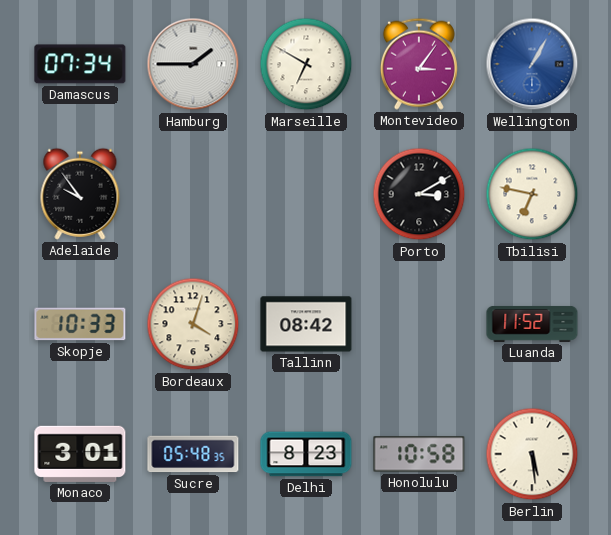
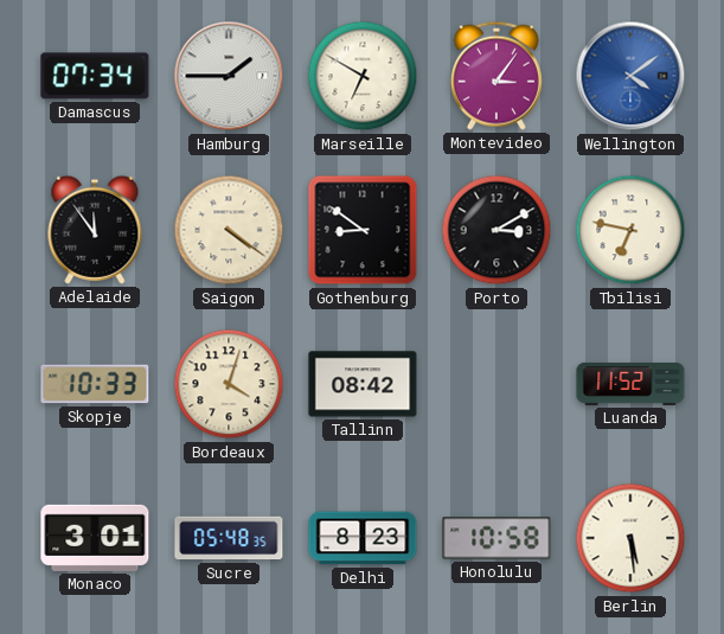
Wellington: 1:05 -> 4:09 (630, 76)
Adelaide: 9:54 -> 11:54 (95, 230)
Saigon: none -> 4:21 (229, 230)
Gothenburg: none -> 8:51 (363, 230)
